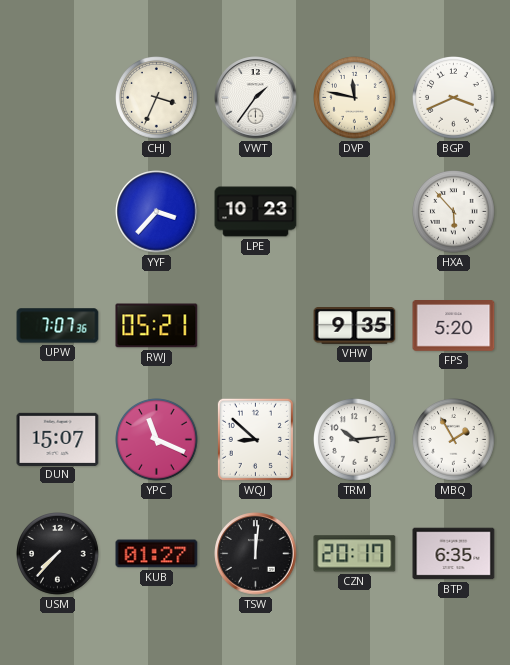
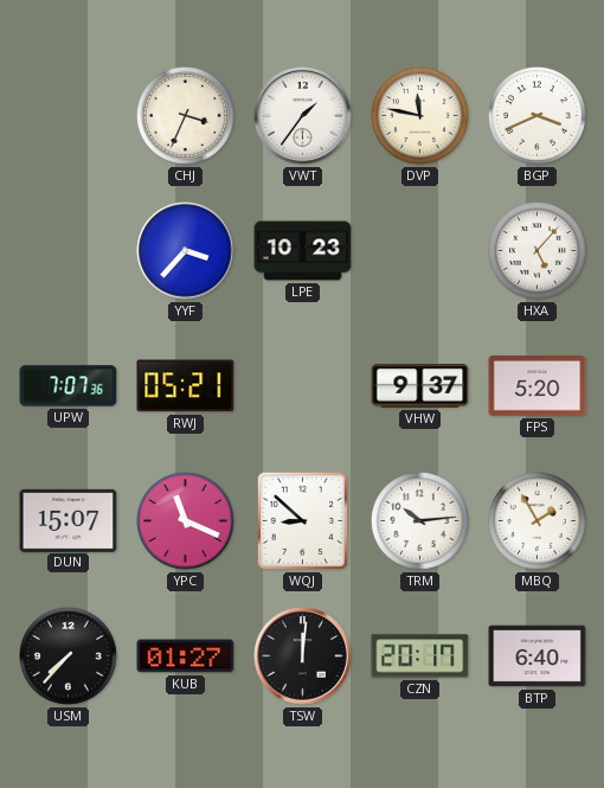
HXA: 5:53 -> 5:07 (538, 251)
VHW: 9:35 -> 9:37 (420, 386)
BTP: 6:35 -> 6:40 (538, 656)
